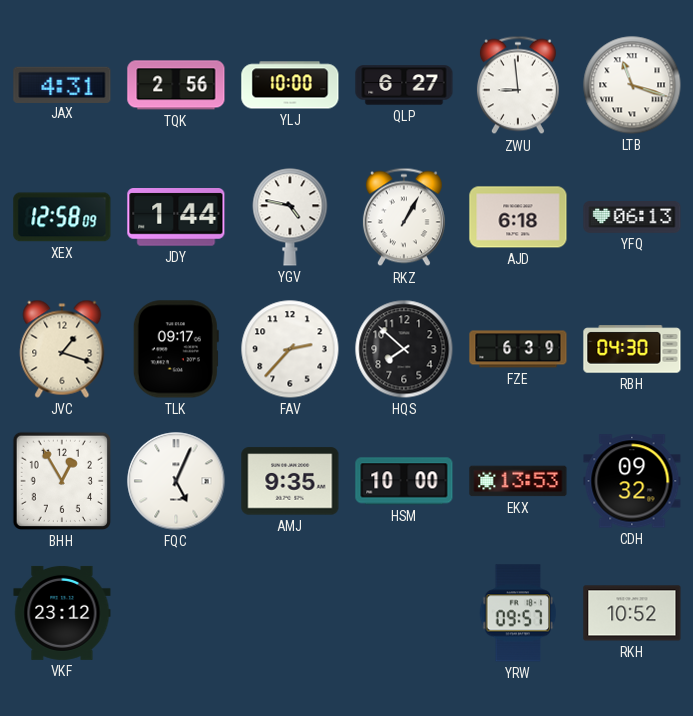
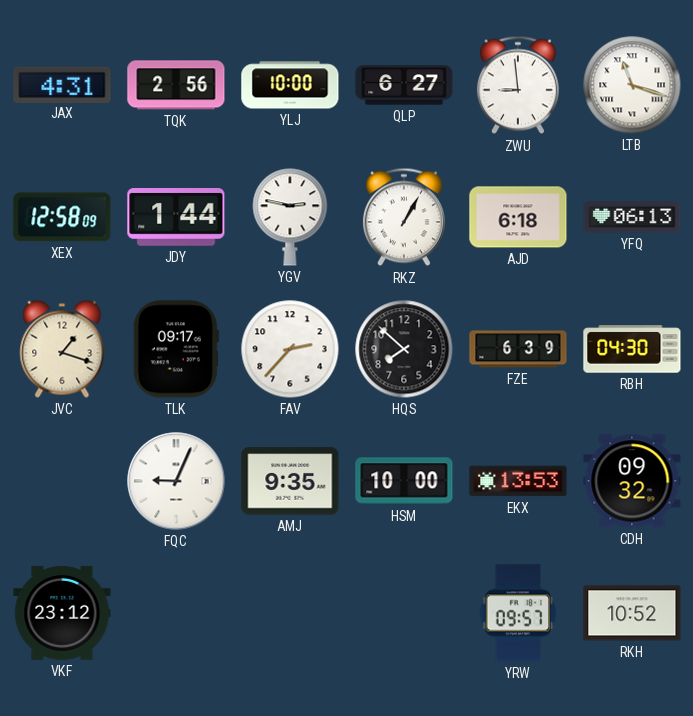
YGV: 4:47 -> 2:47 (290, 217)
BHH: 12:55 -> none (62, 481)
FQC: 5:04 -> 9:04 (176, 481)
